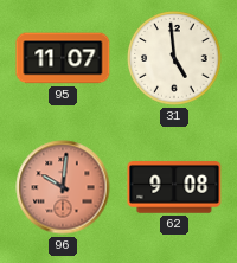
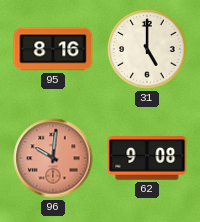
95: 11:07 -> 8:16 (53, 49)
31: 4:59 -> 5:00 (147, 49)
